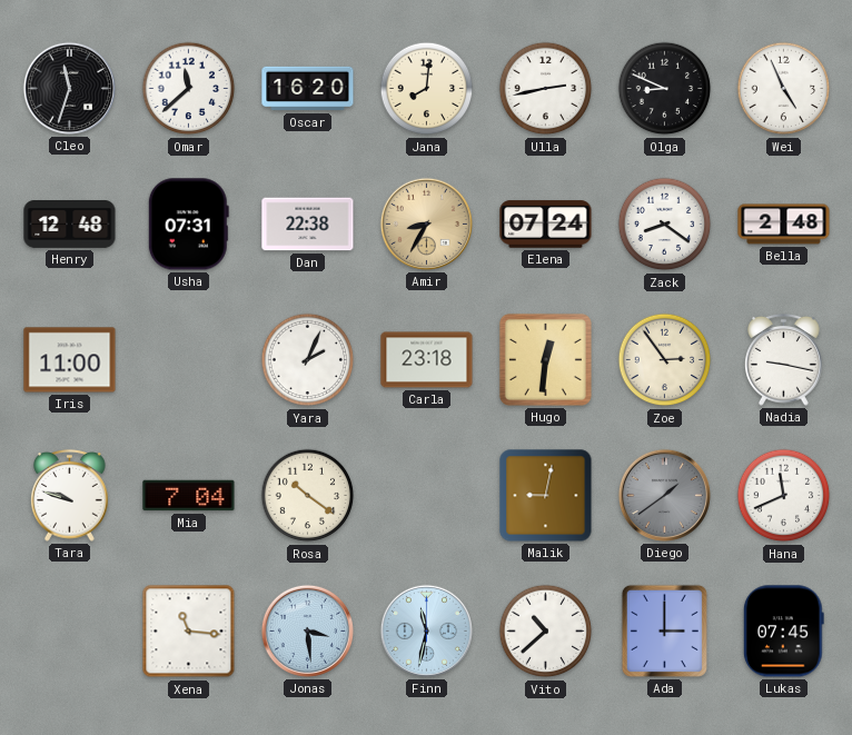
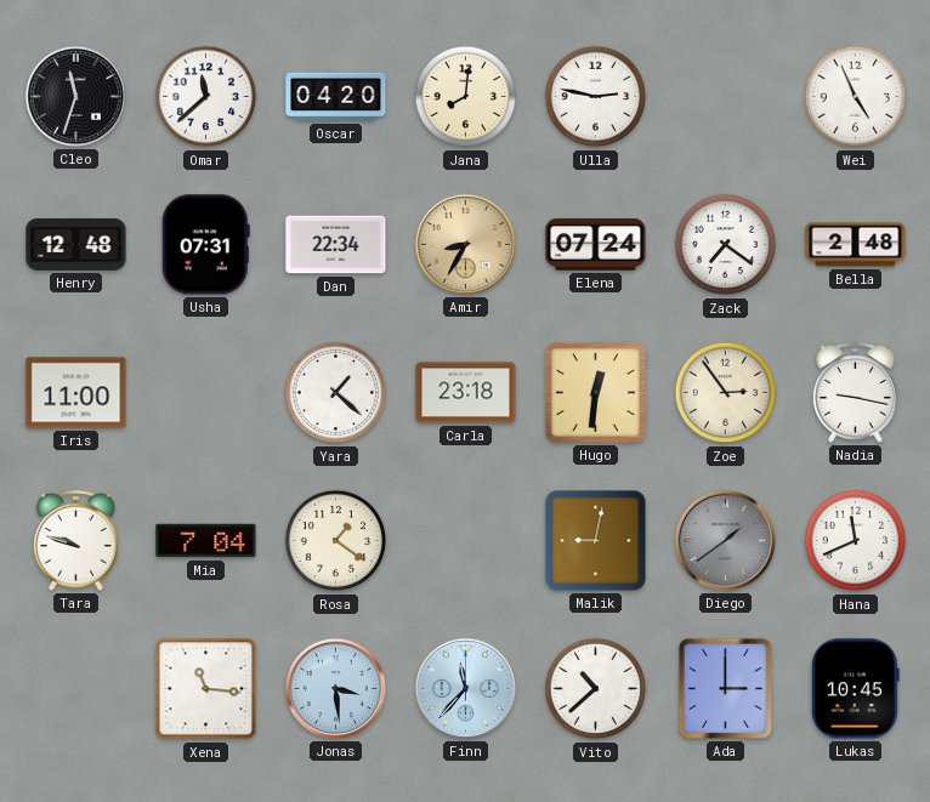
Oscar: 16:20 -> 04:20 (336, 97)
Ulla: 2:43 -> 2:47 (596, 97)
Olga: 8:49 -> none (665, 89)
Dan: 22:38 -> 22:34 (336, 245)
Zack: 8:21 -> 7:21 (726, 245)
Yara: 2:04 -> 1:22 (336, 393)
Rosa: 10:21 -> 1:21 (336, 541)
Finn: 11:32 -> 11:37 (465, 688)
Lukas: 07:45 -> 10:45 (856, 689)
